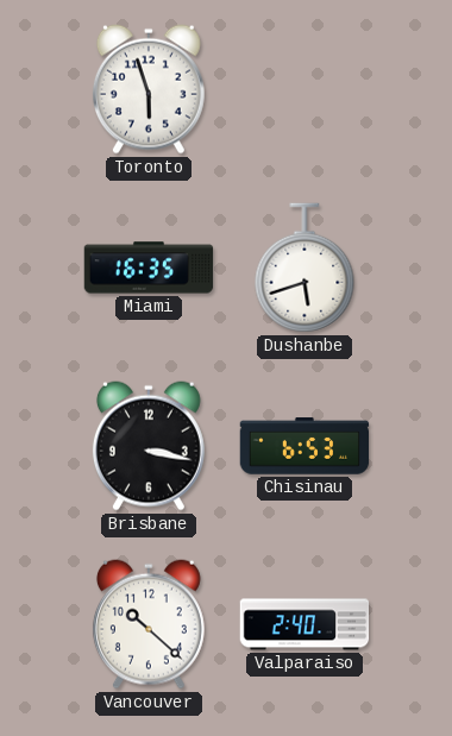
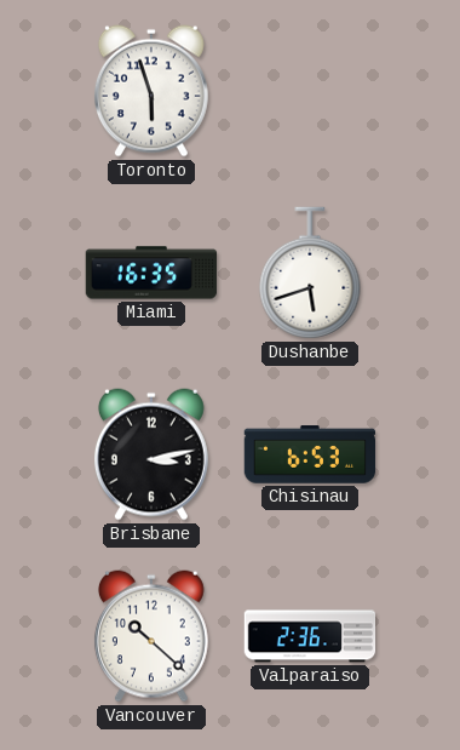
Brisbane: 3:17 -> 3:13 (151, 454)
Valparaiso: 2:40 -> 2:36 (310, 636)
